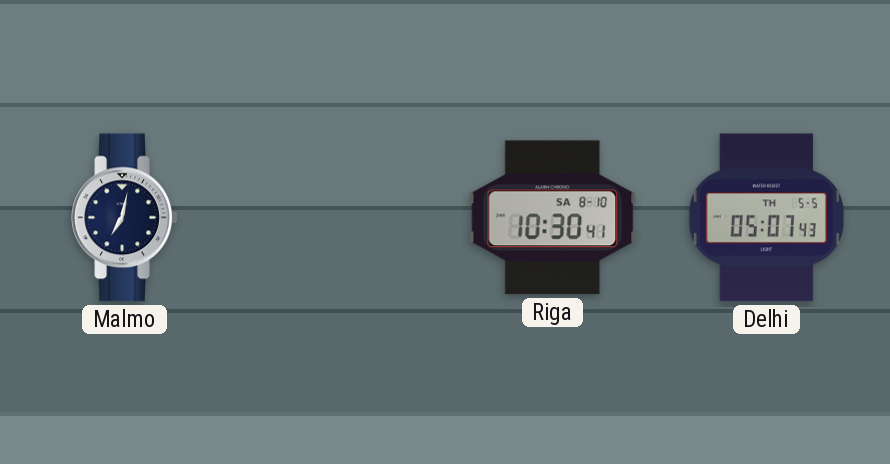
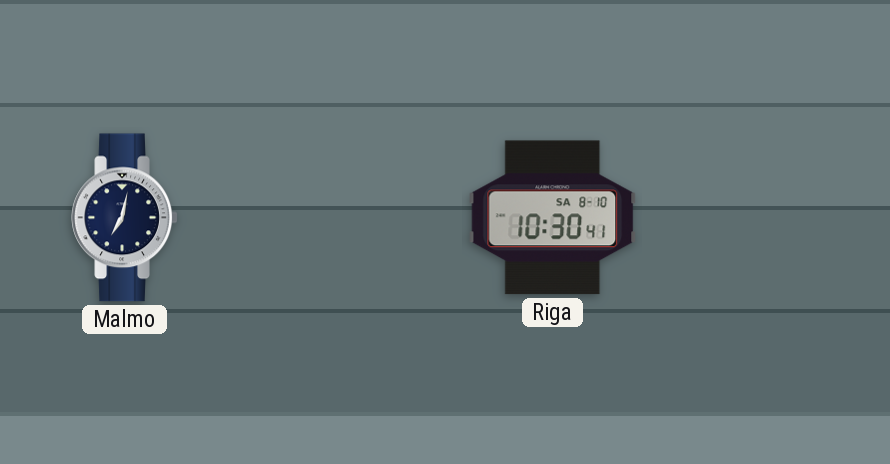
Delhi: 05:07 -> none (766, 218)
